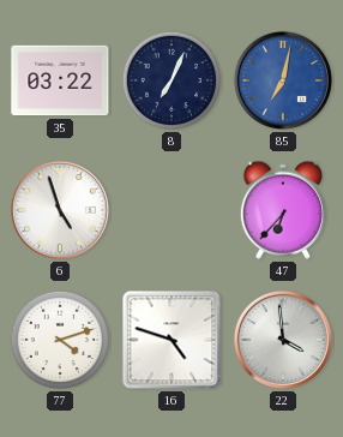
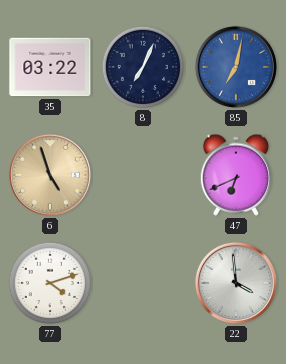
6 dial: white -> champagne (50, 175)
47: 6:37 -> 6:41 (235, 175)
16: 4:48 -> none (171, 340)
